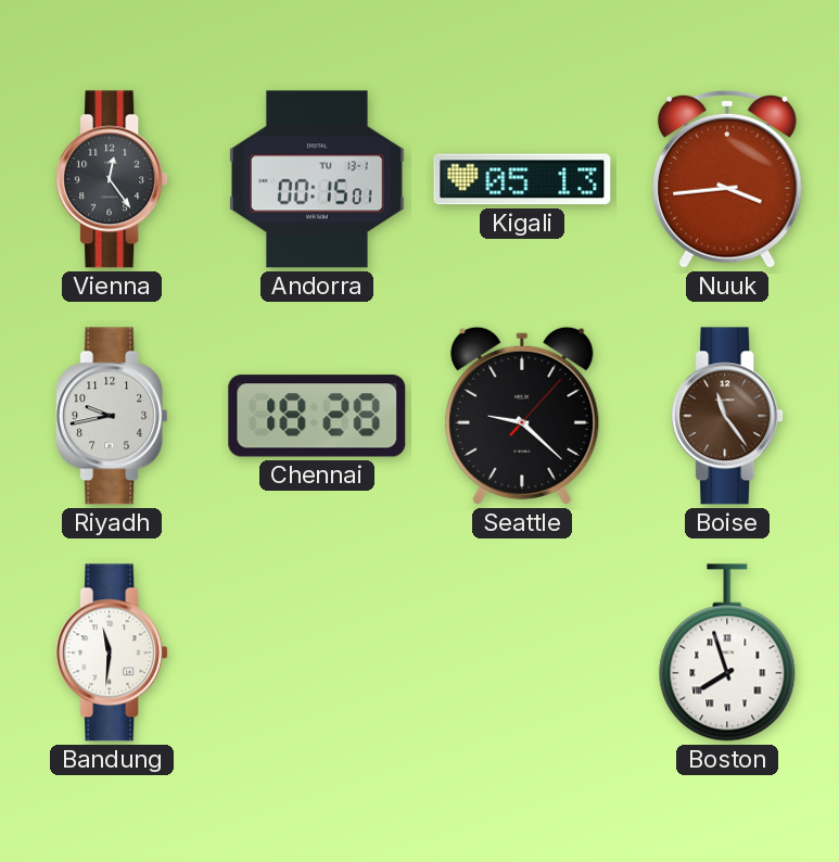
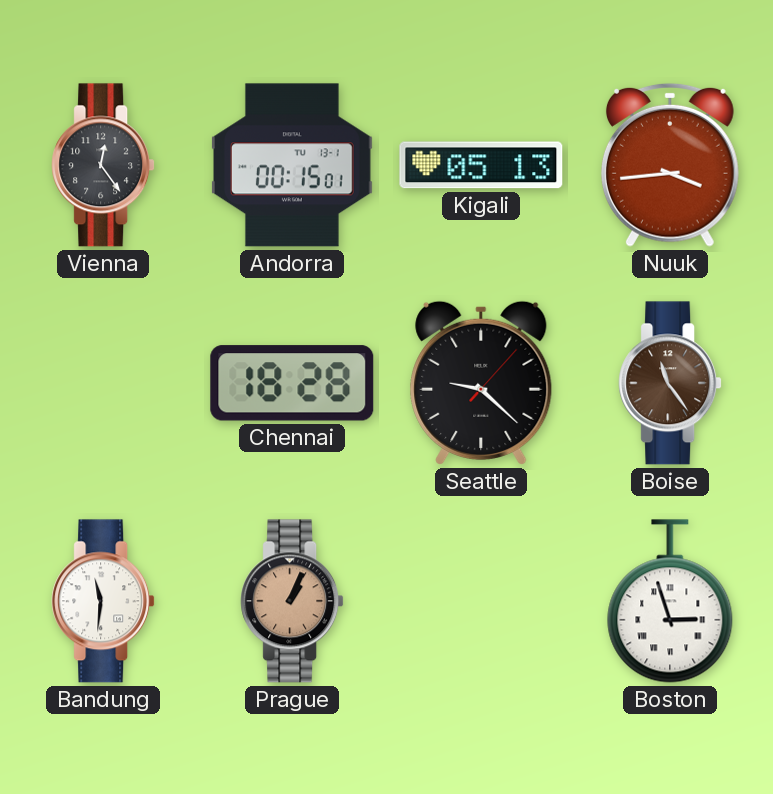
Riyadh: 9:43 -> none (112, 416)
Prague: none -> 1:04 (292, 601)
Boston: 7:57 -> 2:57 (670, 601)
